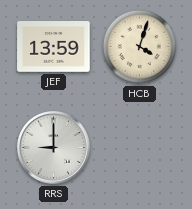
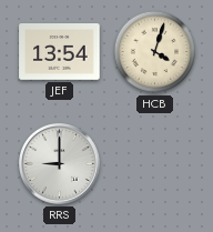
JEF: 13:59 -> 13:54 (60, 52)
